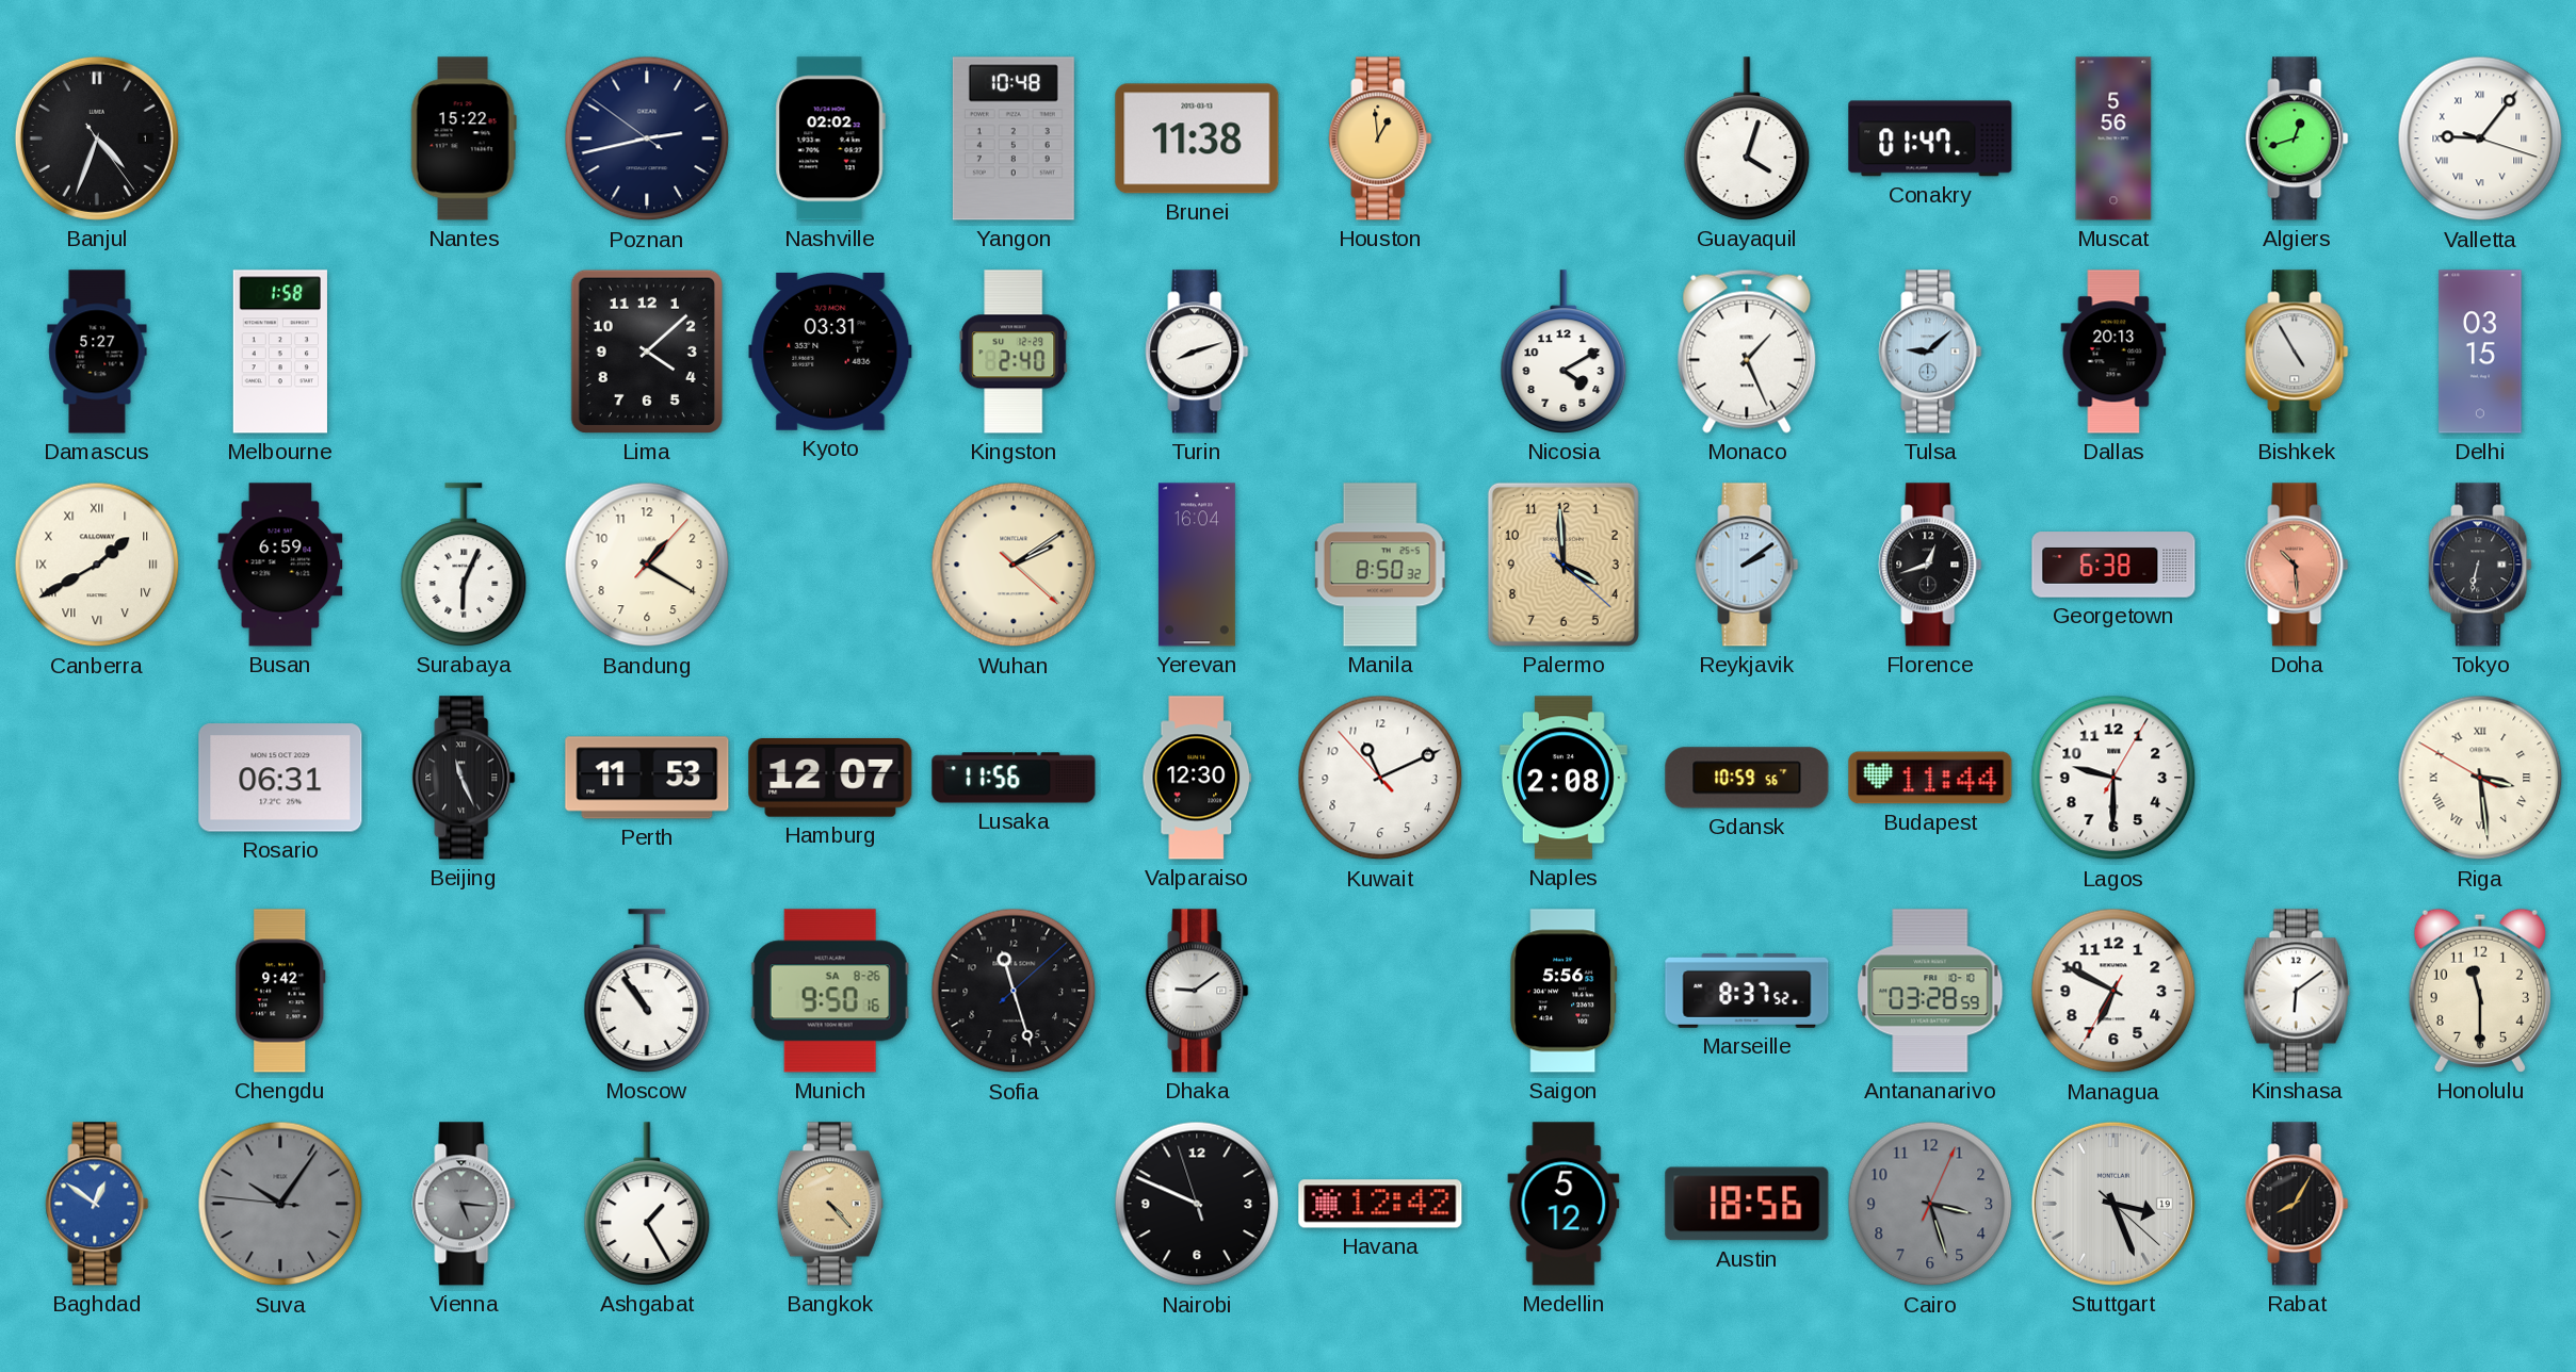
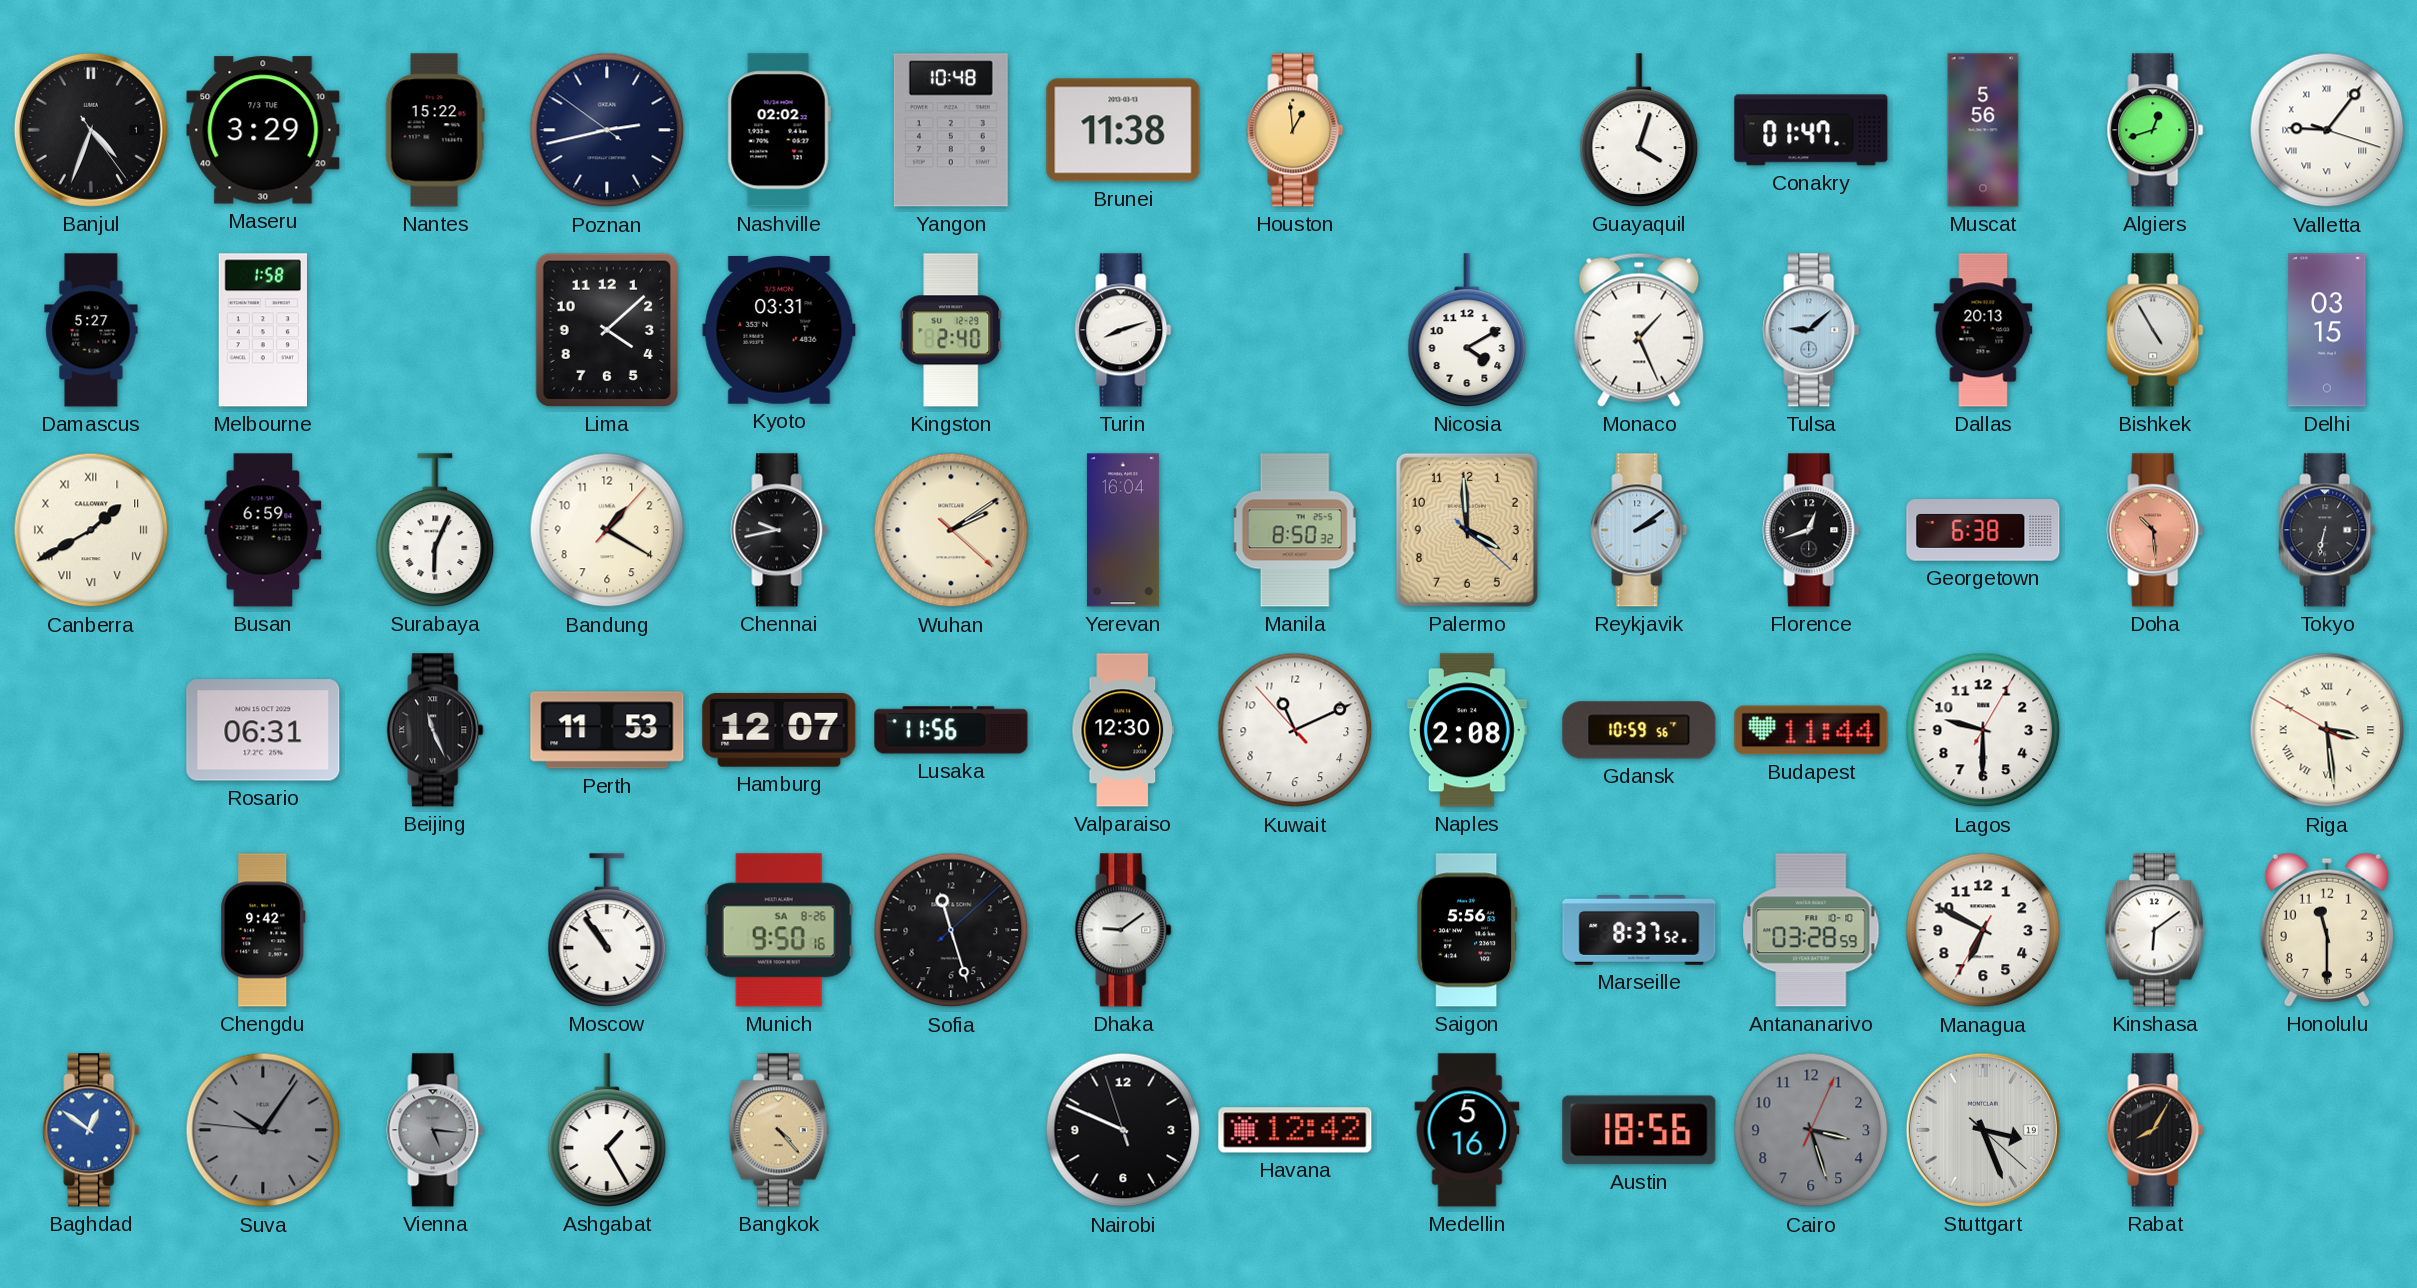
Maseru: none -> 3:29 (263, 130)
Chennai: none -> 9:43 (779, 530)
Medellin: 5:12 -> 5:16 (1467, 1130)
